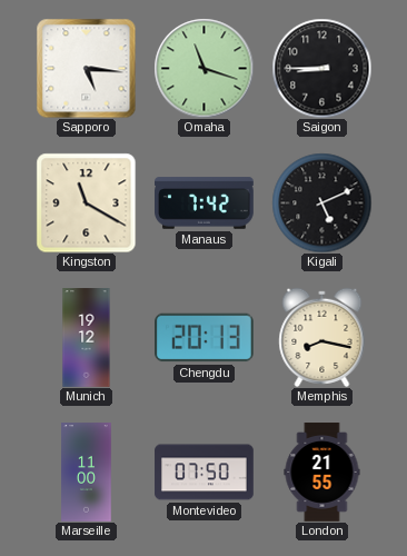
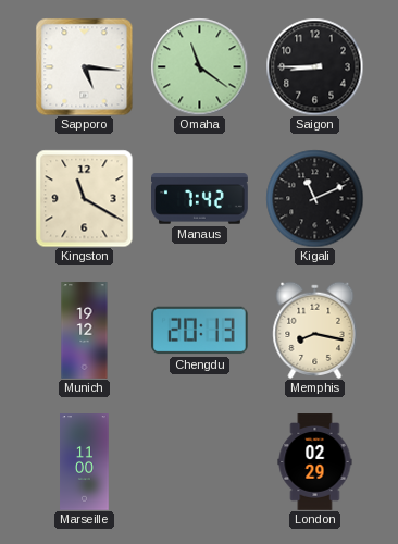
Omaha: 11:18 -> 11:21 (199, 66)
Kigali: 5:11 -> 11:11 (314, 198)
Montevideo: 07:50 -> none (205, 473)
London: 21:55 -> 02:29 (315, 462)
